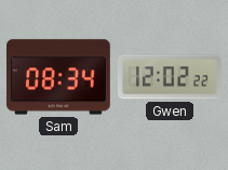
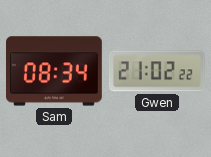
Gwen: 12:02 -> 21:02 (157, 71)
